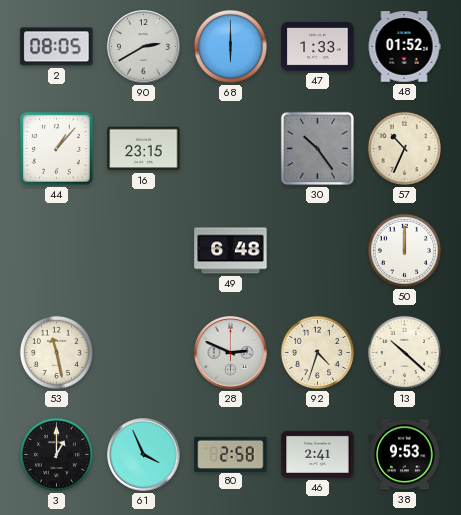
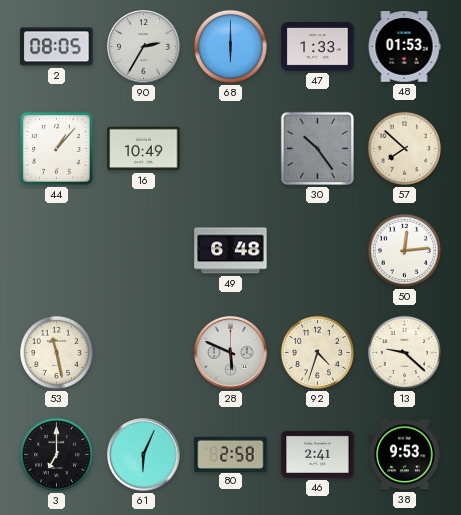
90: 2:40 -> 2:35 (144, 47)
48: 01:52 -> 01:53 (404, 47)
16: 23:15 -> 10:49 (144, 149)
57: 10:34 -> 7:52 (404, 148)
50: 12:00 -> 12:14 (404, 250)
28: 2:49 -> 5:49 (231, 353)
13: 10:22 -> 9:22 (404, 352)
3: 1:00 -> 7:00 (56, 454)
61: 3:56 -> 6:04 (144, 455)
